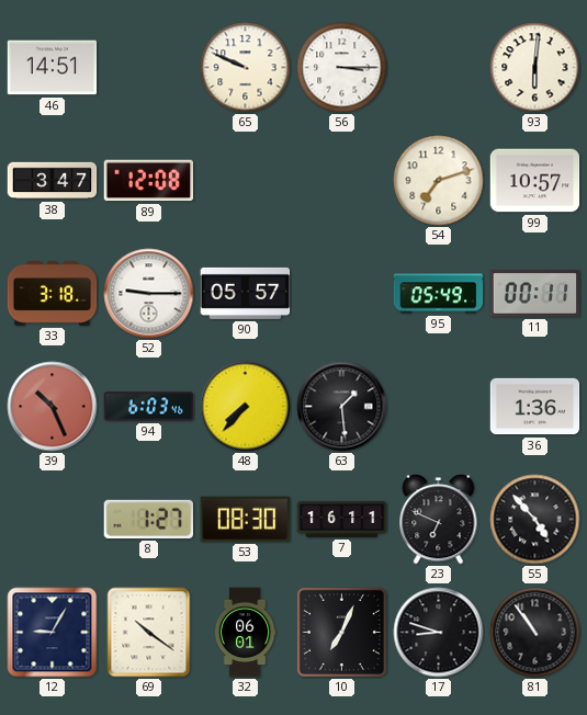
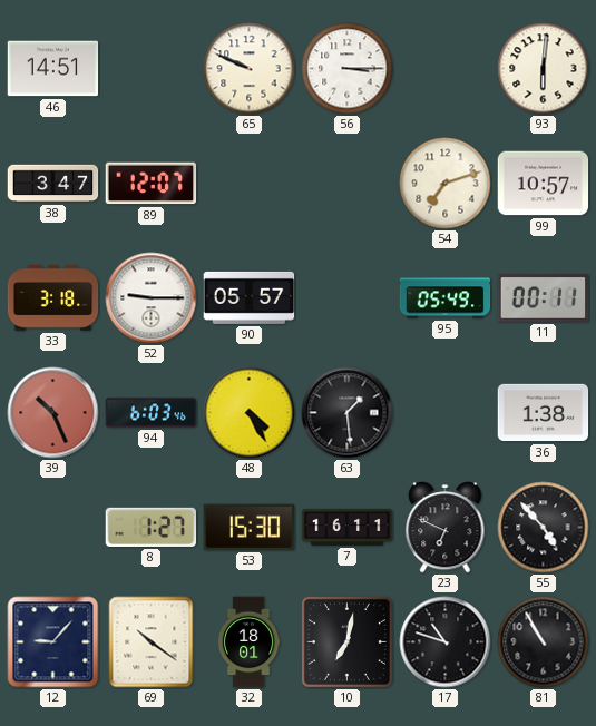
89: 12:08 -> 12:07 (152, 184)
48: 7:37 -> 4:25 (250, 413)
36: 1:36 -> 1:38 (544, 413)
53: 08:30 -> 15:30 (250, 527)
12: 9:05 -> 9:07 (53, 642)
32: 06:01 -> 18:01 (248, 642)
10: 7:04 -> 7:02 (346, 641)
17: 8:48 -> 10:48 (446, 642)
81: 10:54 -> 10:55 (544, 642)
